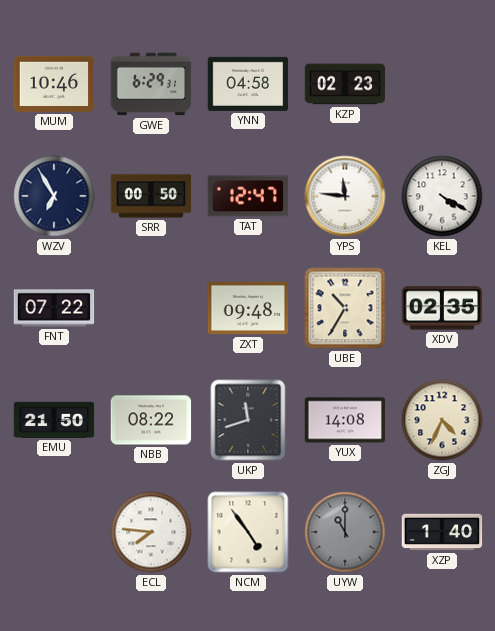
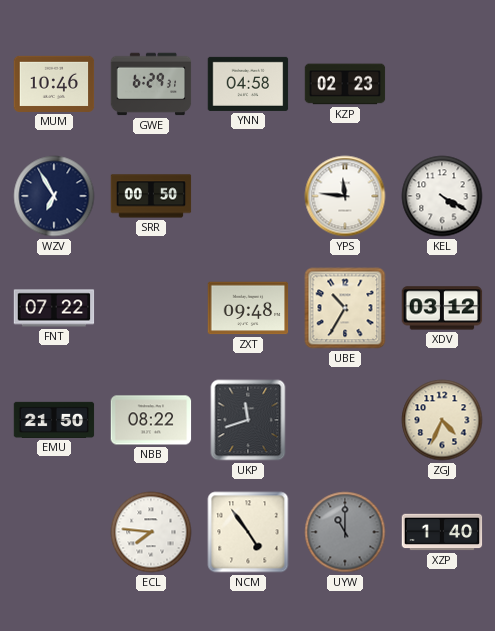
TAT: 12:47 -> none (248, 196)
XDV: 02:35 -> 03:12 (442, 308)
YUX: 14:08 -> none (345, 420)
